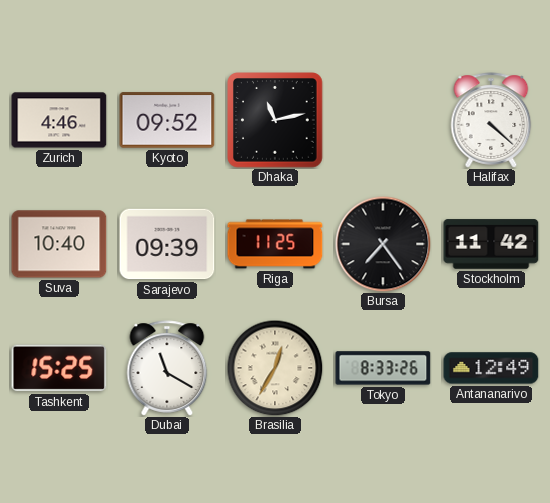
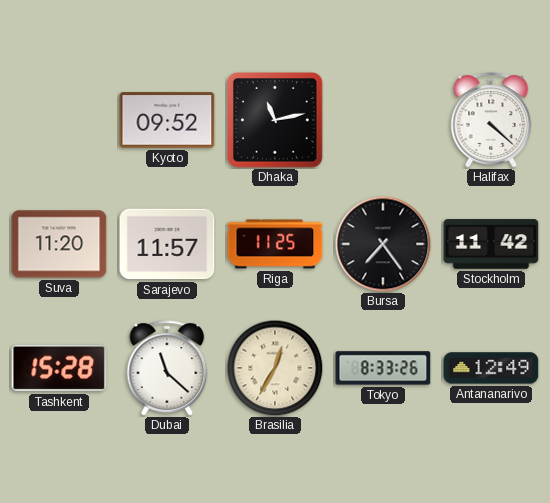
Zurich: 4:46 -> none (59, 120)
Suva: 10:40 -> 11:20 (59, 244)
Sarajevo: 09:39 -> 11:57 (167, 244)
Tashkent: 15:25 -> 15:28 (59, 368)
Dubai: 11:20 -> 11:22 (167, 368)
